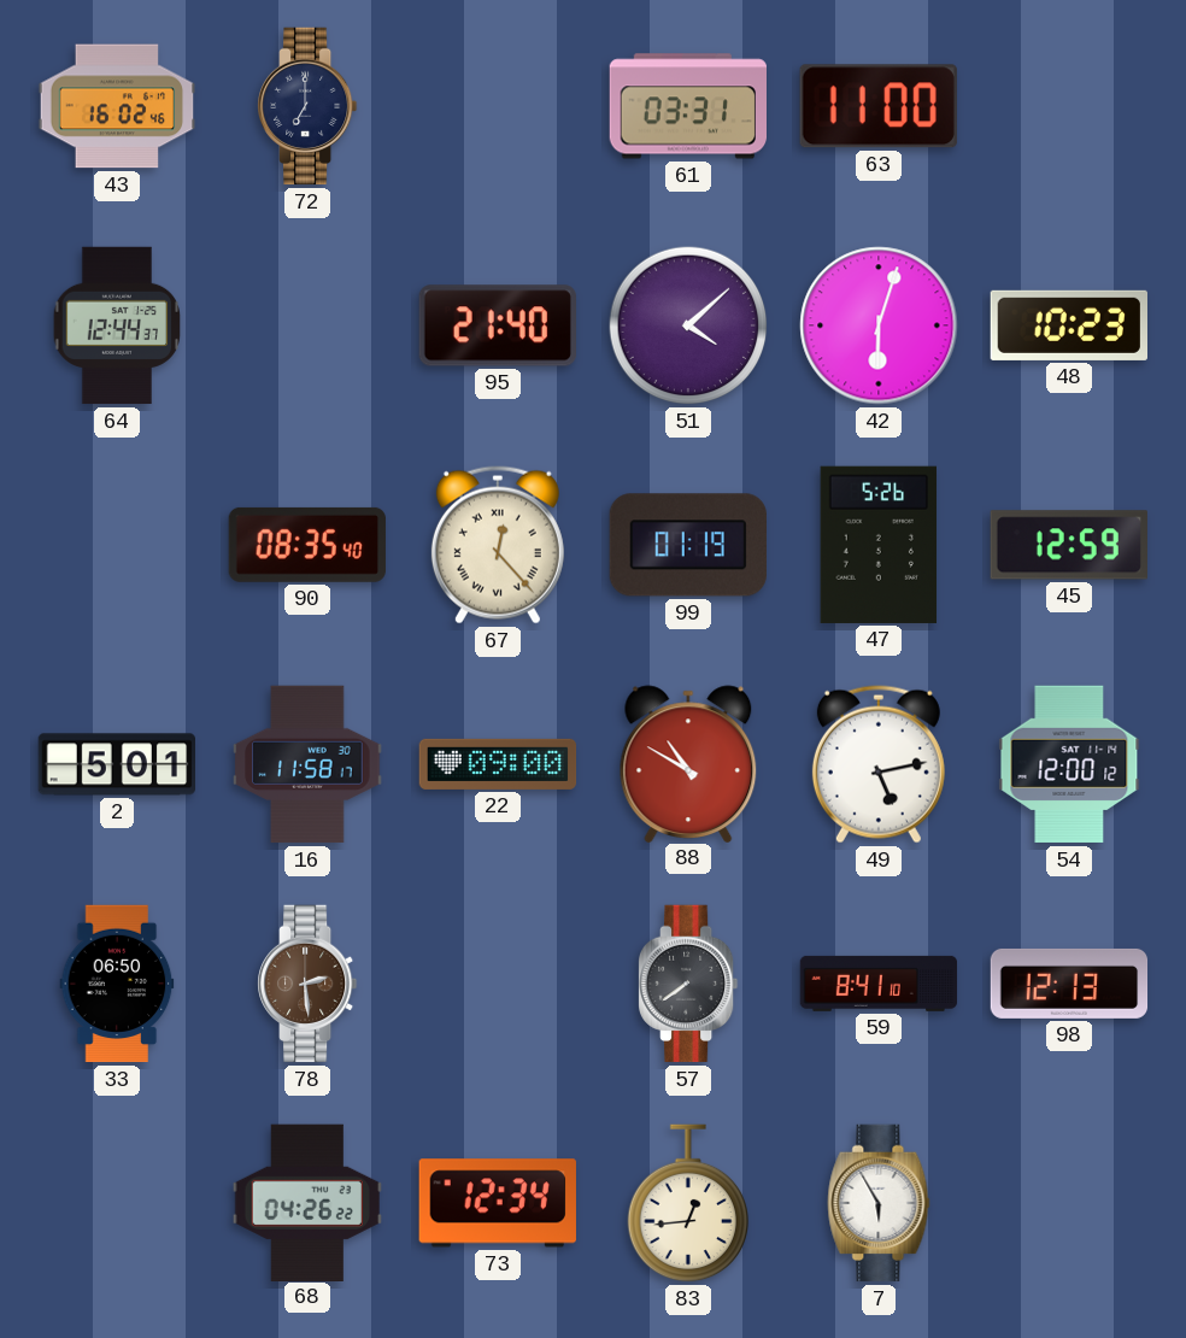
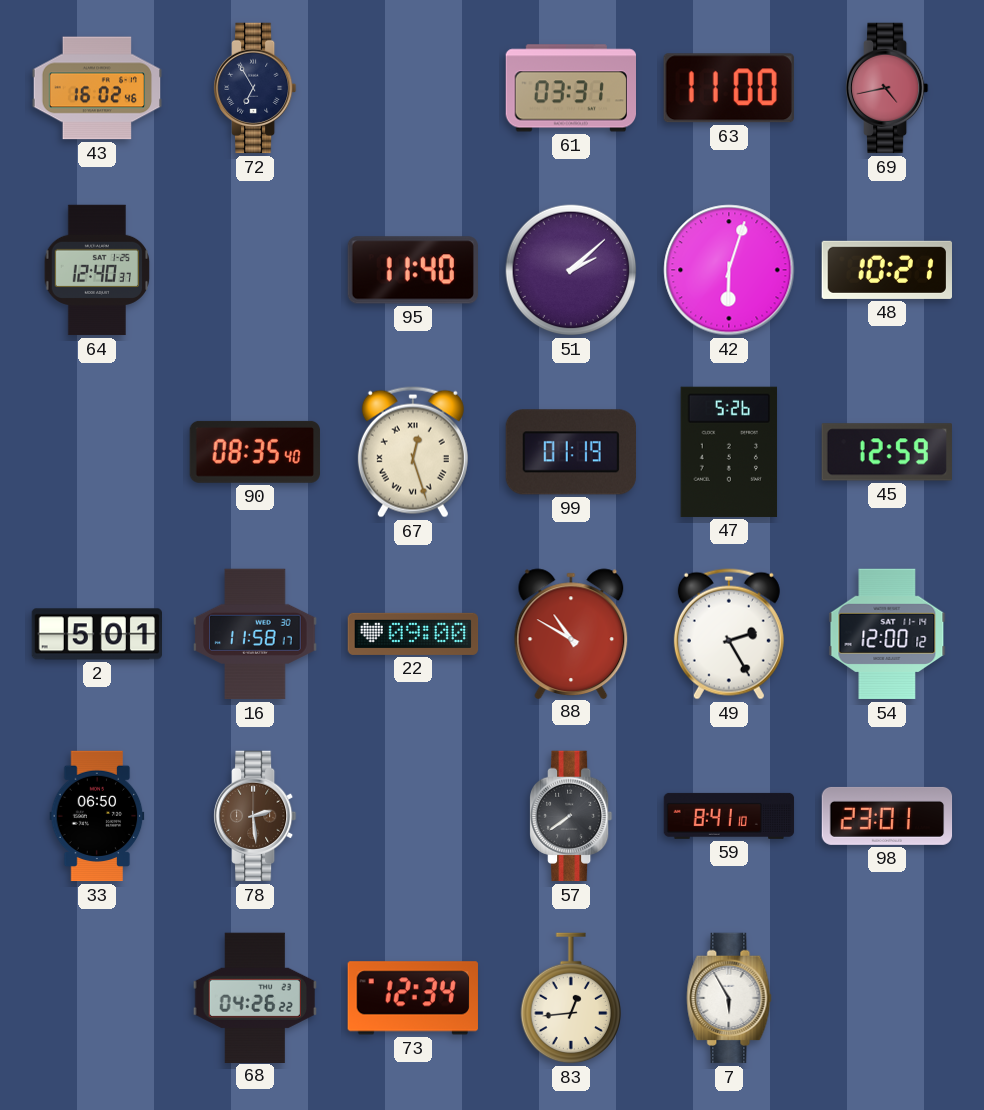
72: 7:00 -> 6:55 (256, 88)
69: none -> 4:43 (888, 88)
64: 12:44 -> 12:40 (97, 270)
95: 21:40 -> 11:40 (412, 270)
51: 4:08 -> 2:08 (571, 270)
48: 10:23 -> 10:21 (886, 270)
67: 12:23 -> 12:27 (413, 452)
49: 5:13 -> 2:25 (729, 634)
98: 12:13 -> 23:01 (887, 816)
